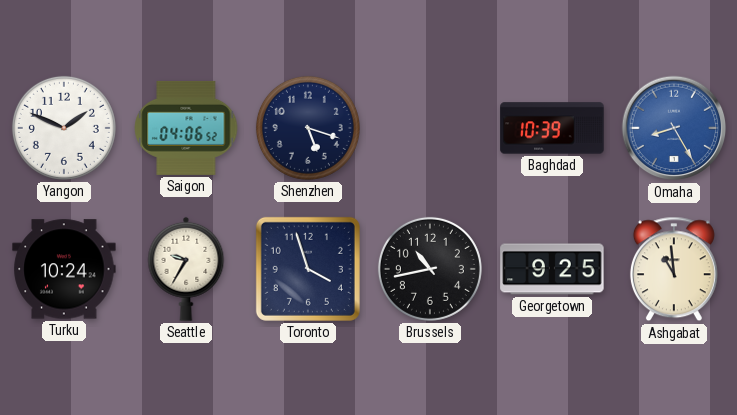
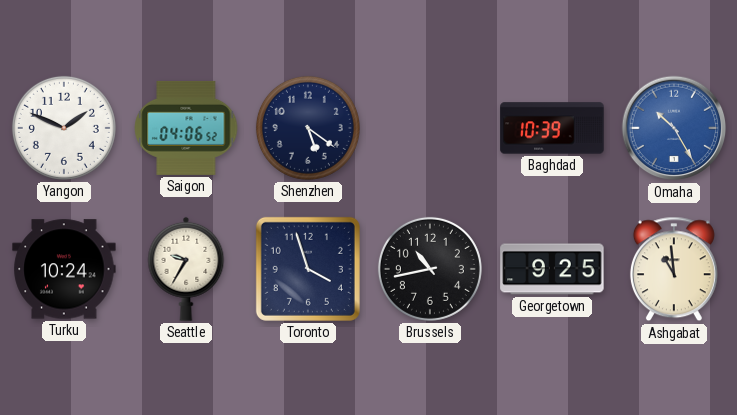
Shenzhen: 5:18 -> 5:21 (308, 128)
Omaha: 8:25 -> 10:25 (674, 128)
